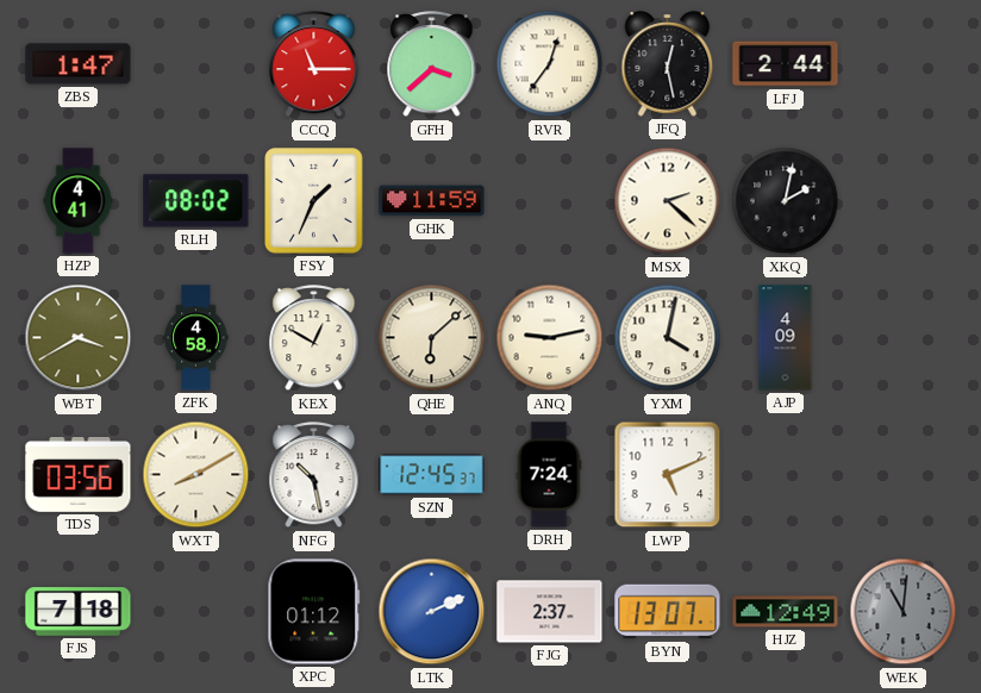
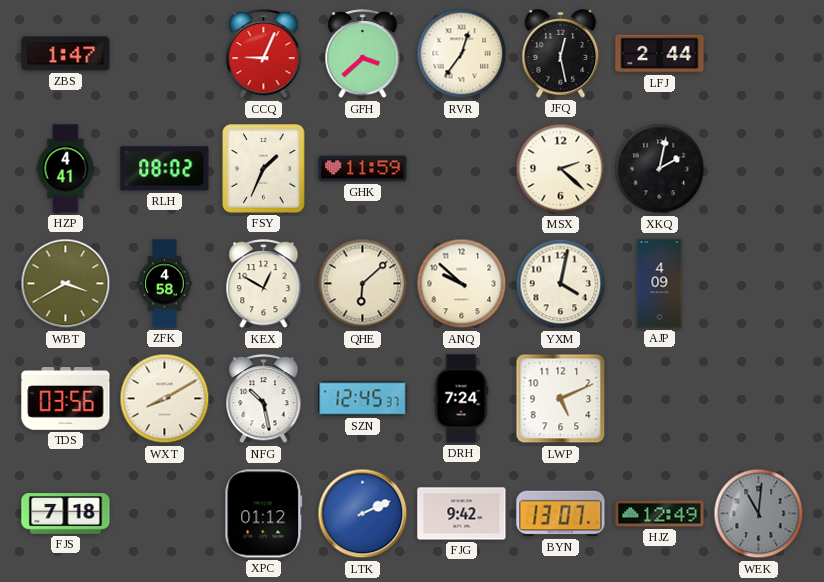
CCQ: 11:15 -> 9:04 (264, 54)
ANQ: 9:13 -> 9:52 (462, 284)
FJG: 2:37 -> 9:42 (462, 514)
